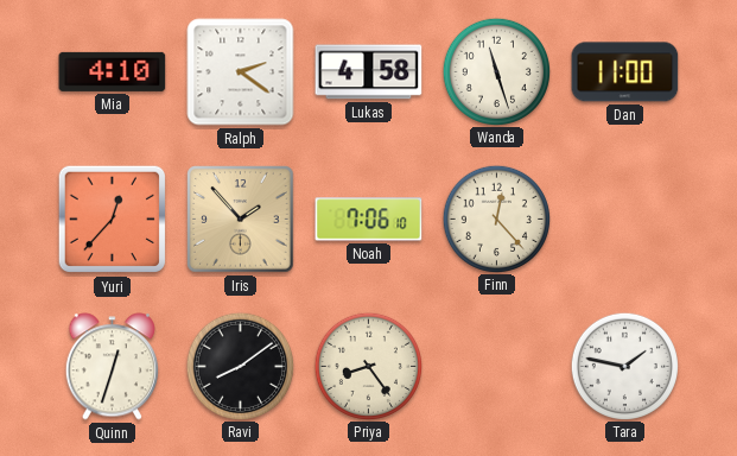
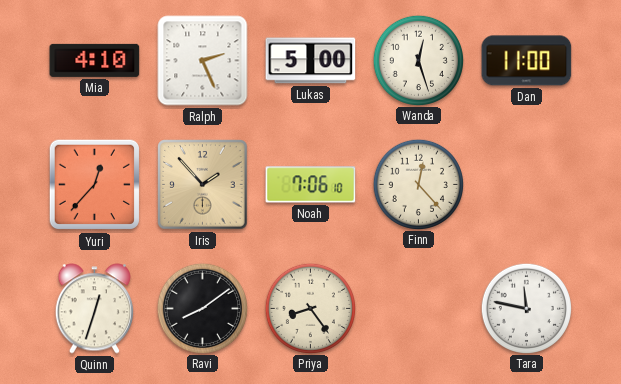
Ralph: 2:21 -> 2:26 (203, 61)
Lukas: 4:58 -> 5:00 (311, 61)
Wanda: 11:27 -> 12:27 (418, 60)
Tara: 1:47 -> 11:47 (526, 308)
